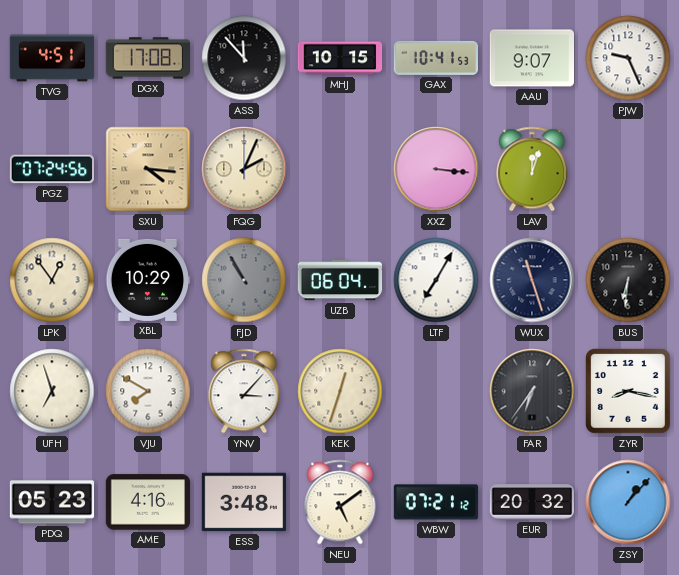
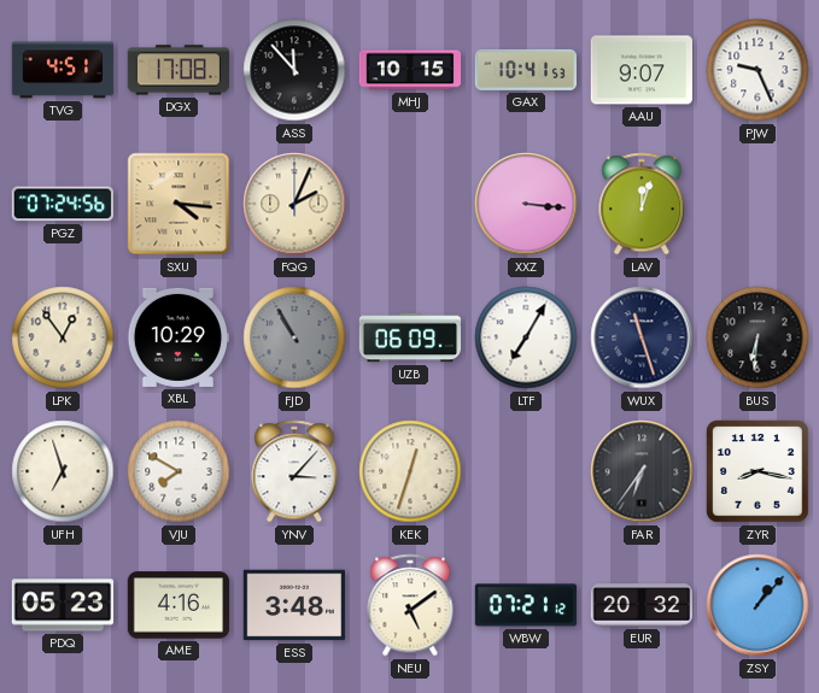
UZB: 06:04 -> 06:09 (410, 337)
